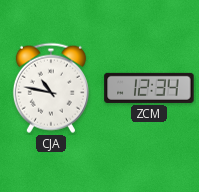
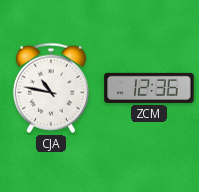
ZCM: 12:34 -> 12:36 (149, 88)
